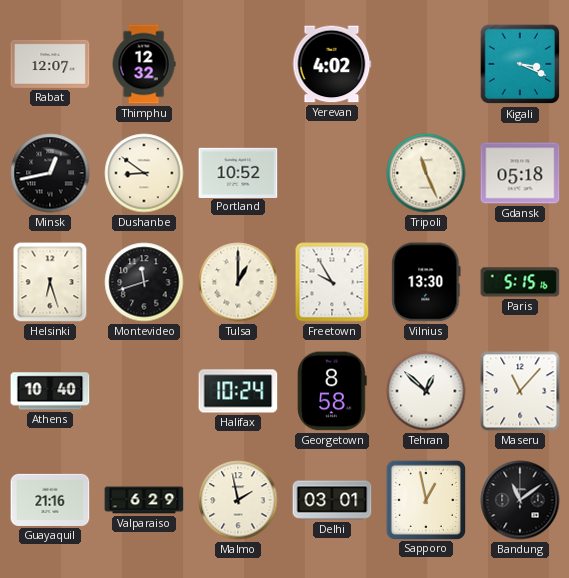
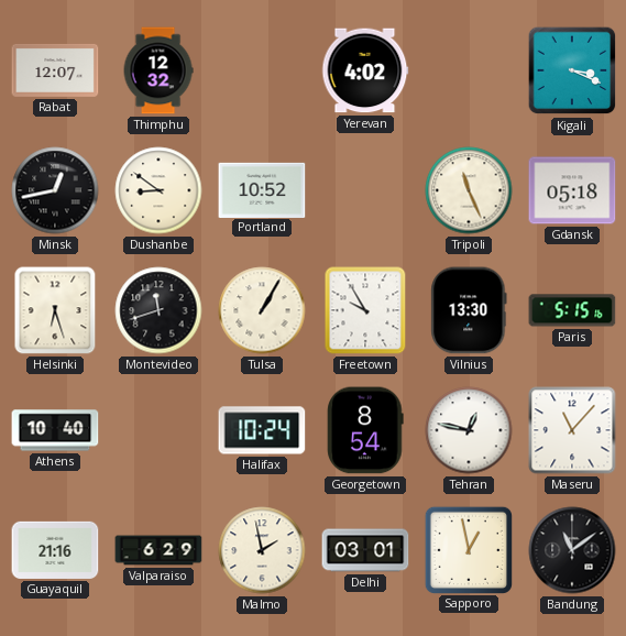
Tulsa: 1:00 -> 1:05 (262, 310)
Georgetown: 8:58 -> 8:54 (365, 430)
Tehran: 12:52 -> 12:47 (469, 430)
